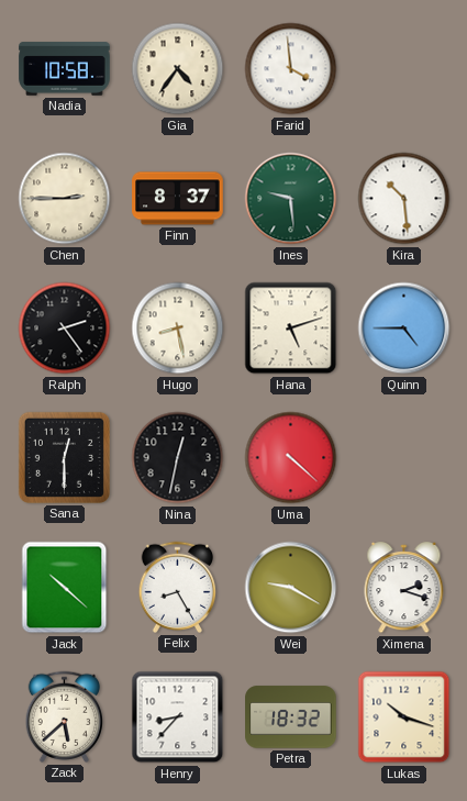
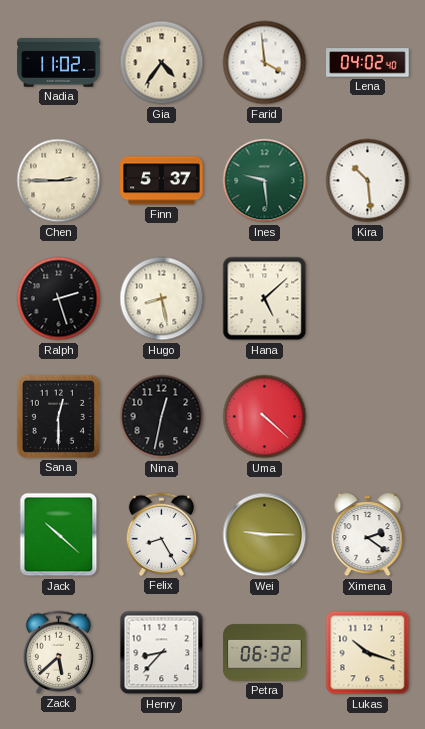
Nadia: 10:58 -> 11:02 (59, 63)
Lena: none -> 04:02 (368, 63)
Finn: 8:37 -> 5:37 (162, 181)
Ralph: 2:24 -> 2:27 (59, 299)
Hana: 5:12 -> 5:08 (265, 299)
Quinn: 4:45 -> none (404, 329)
Wei: 9:20 -> 9:15 (265, 535)
Ximena: 2:18 -> 2:21 (368, 536)
Petra: 18:32 -> 06:32 (265, 653)
